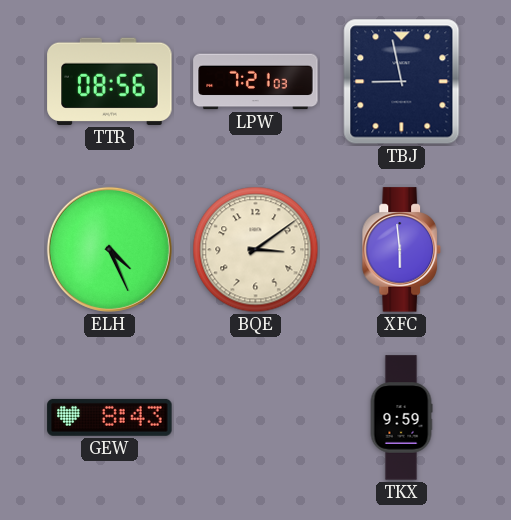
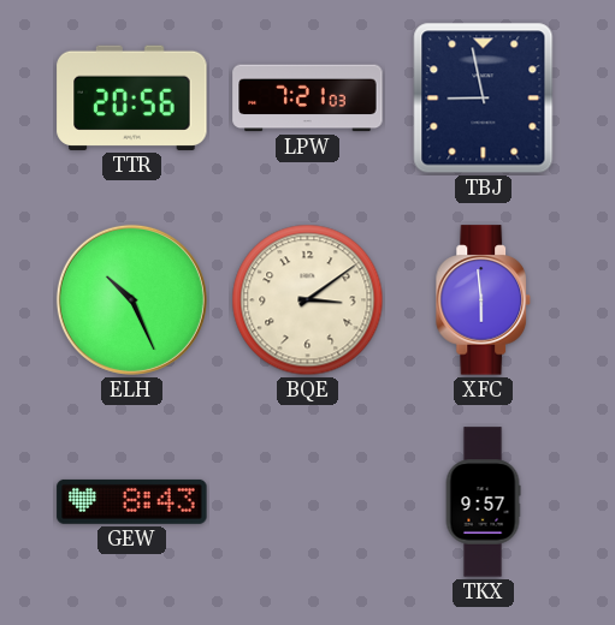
TTR: 08:56 -> 20:56 (132, 97)
ELH: 4:26 -> 10:26 (131, 299)
TKX: 9:59 -> 9:57 (483, 502)
